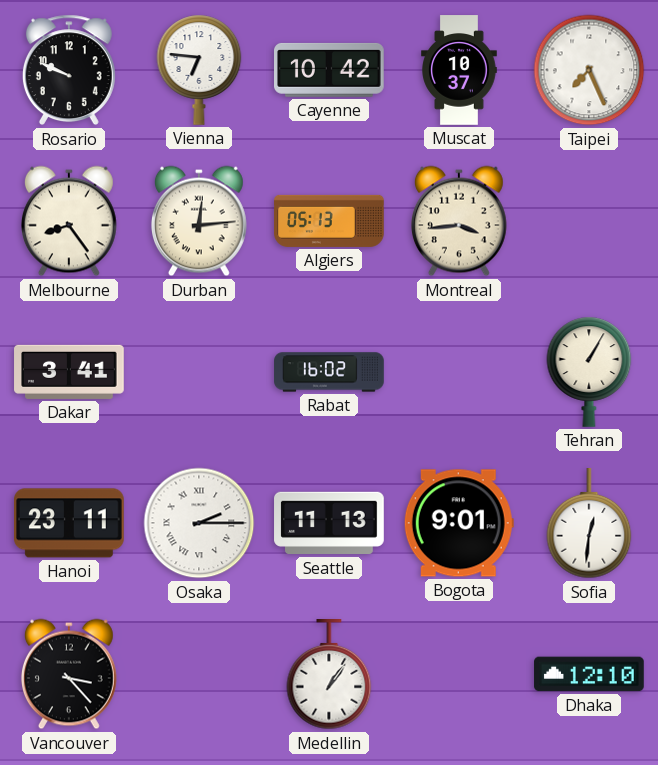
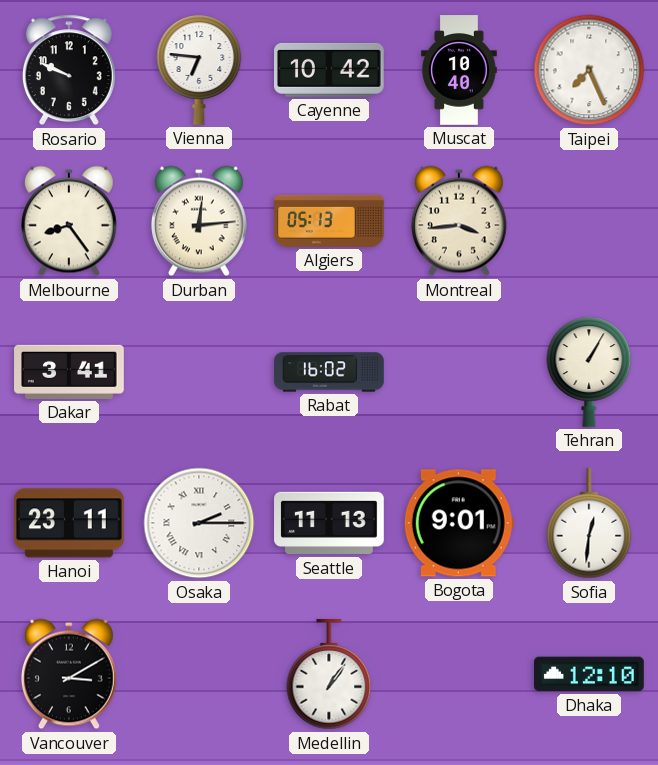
Muscat: 10:37 -> 10:40 (459, 70)
Vancouver: 3:23 -> 3:10 (69, 674)
